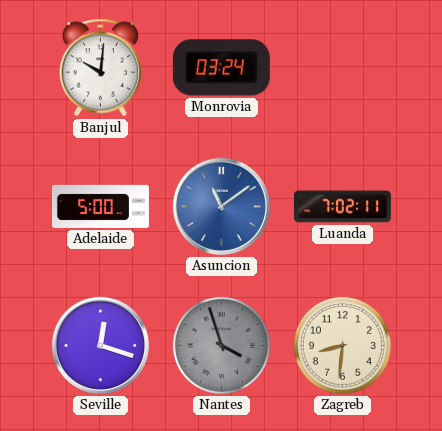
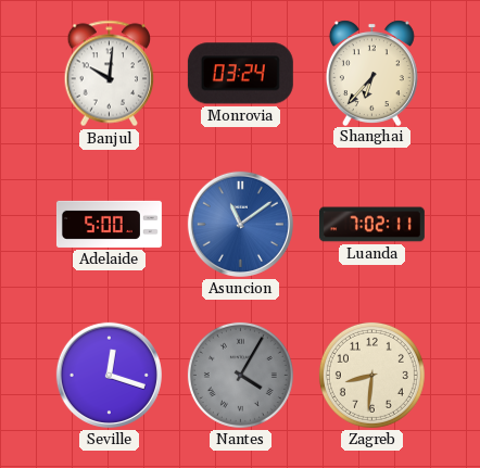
Shanghai: none -> 6:37 (371, 73)
Nantes: 3:57 -> 4:05 (240, 375)
